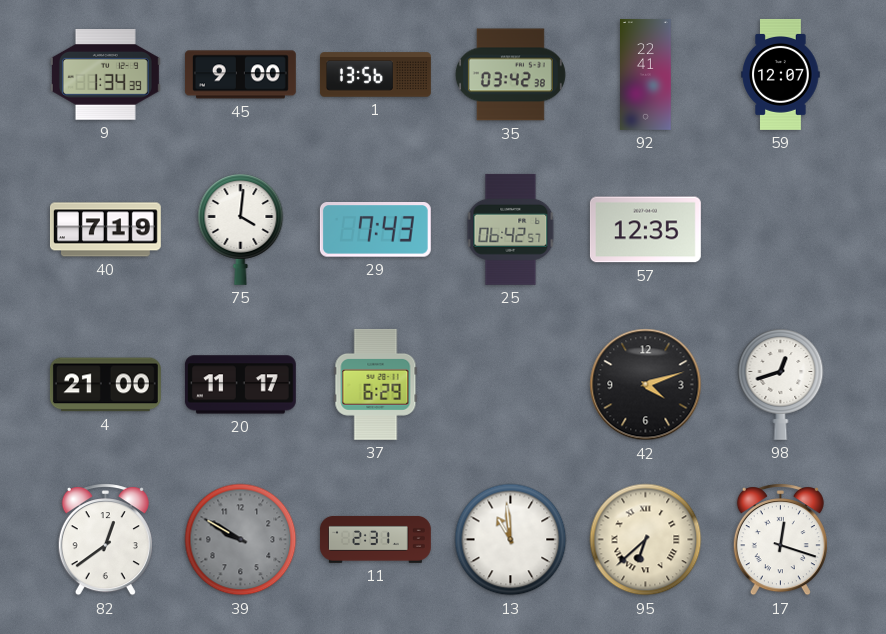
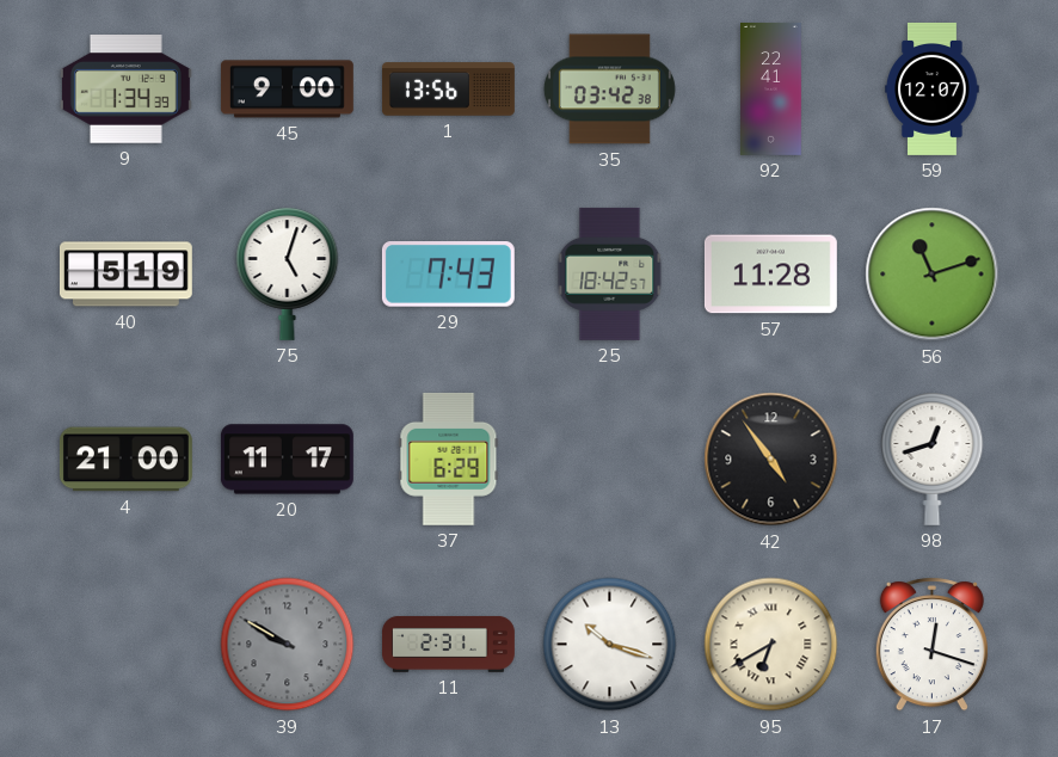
40: 7:19 -> 5:19 (125, 275)
75: 4:01 -> 5:03 (288, 273)
25: 06:42 -> 18:42 (610, 273)
57: 12:35 -> 11:28 (770, 275)
56: none -> 11:12 (933, 275)
42: 4:12 -> 4:54 (771, 460)
82: 12:39 -> none (105, 540)
13: 10:59 -> 10:18 (610, 645)
95: 6:38 -> 6:40 (771, 645)
